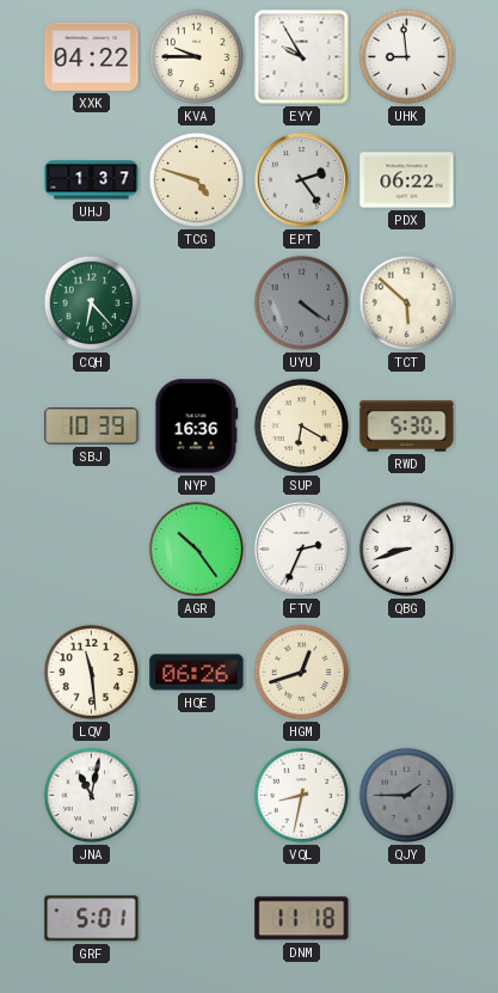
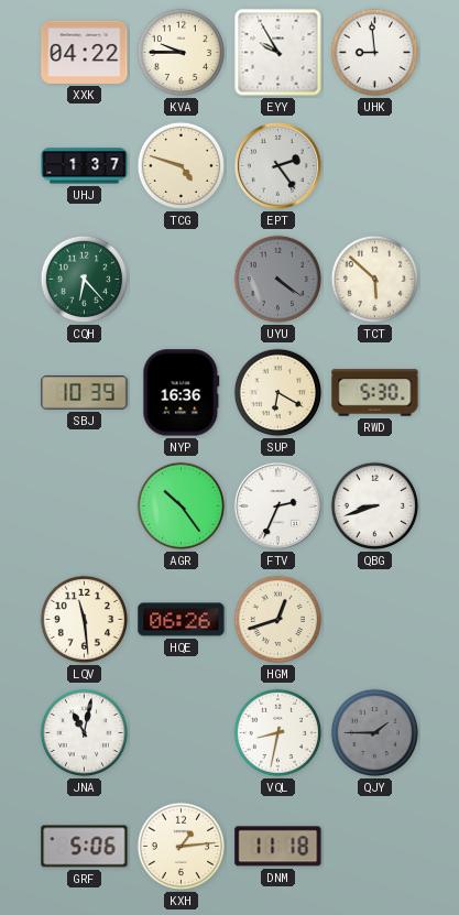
PDX: 06:22 -> none (407, 180)
GRF: 5:01 -> 5:06 (85, 847)
KXH: none -> 1:14 (182, 847)
